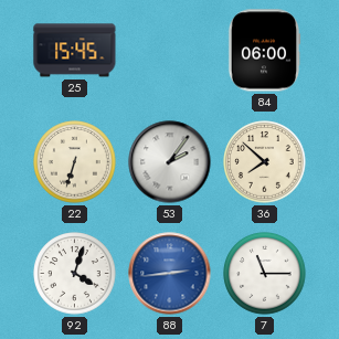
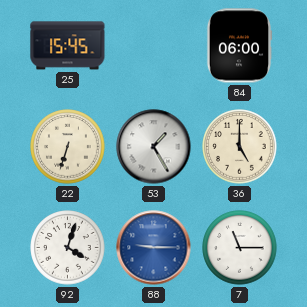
53: 2:06 -> 1:25 (154, 147)
36: 7:52 -> 5:00 (240, 147)
88: 2:44 -> 9:15 (154, 248)
